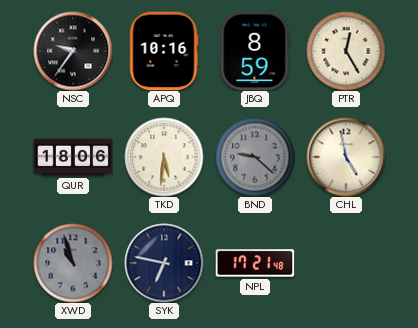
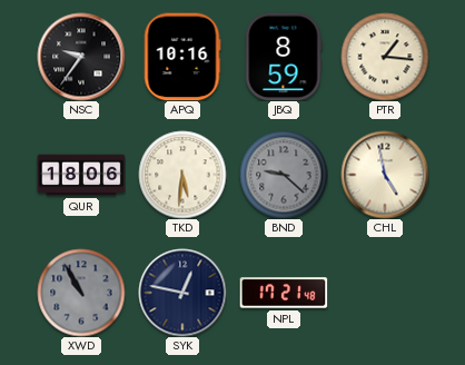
PTR: 12:25 -> 1:16 (385, 57)
XWD: 10:57 -> 10:55 (81, 293)
SYK: 6:47 -> 12:47 (182, 293)
